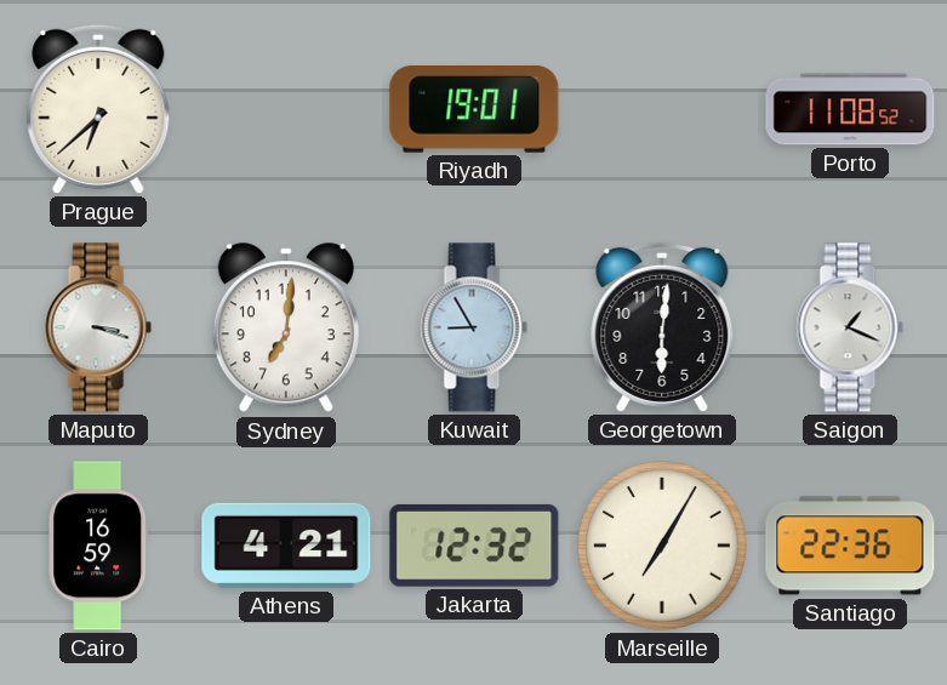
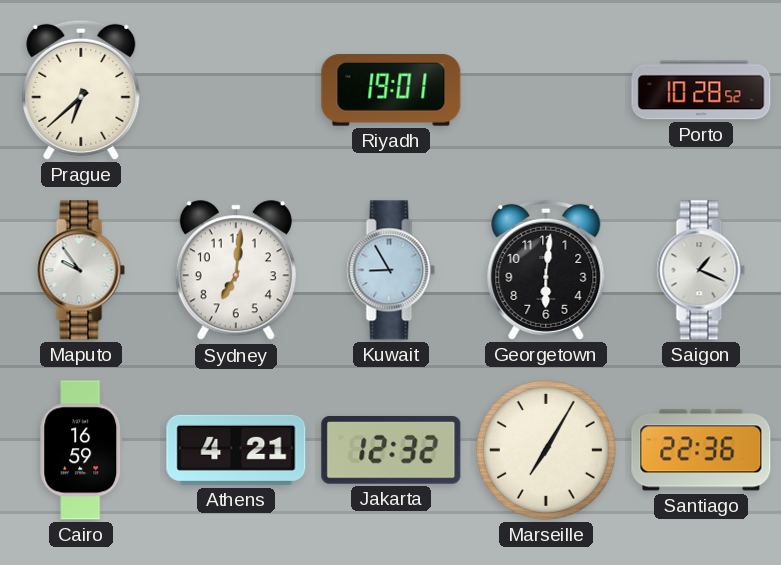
Porto: 11:08 -> 10:28 (701, 90)
Maputo: 3:18 -> 9:54 (81, 270)
